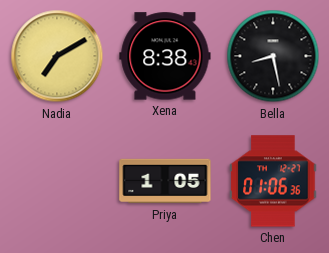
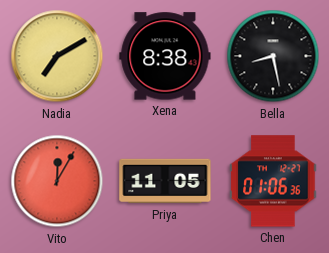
Vito: none -> 12:05 (57, 181)
Priya: 1:05 -> 11:05 (165, 181)
